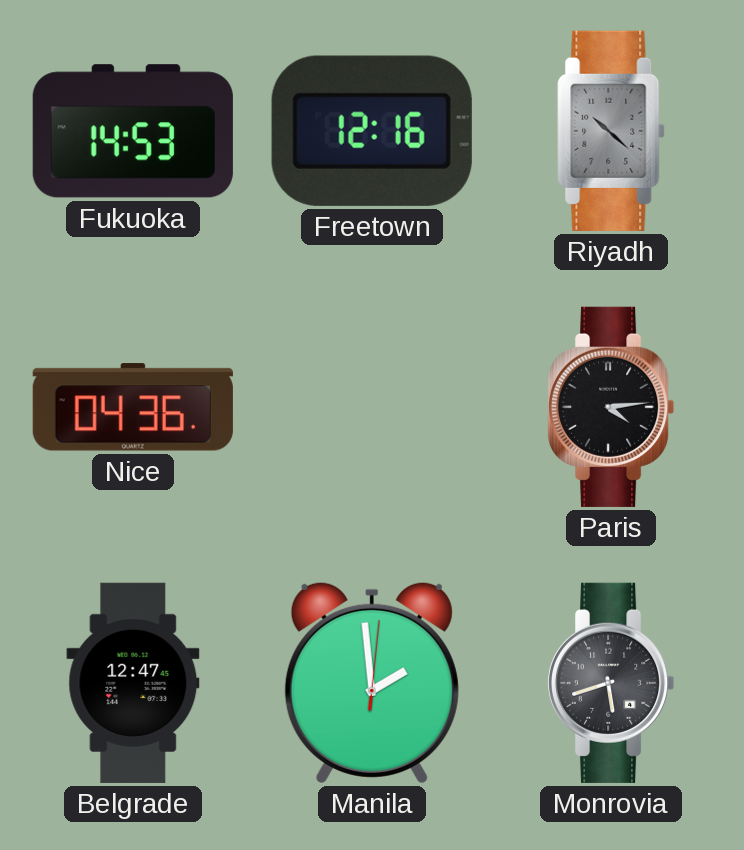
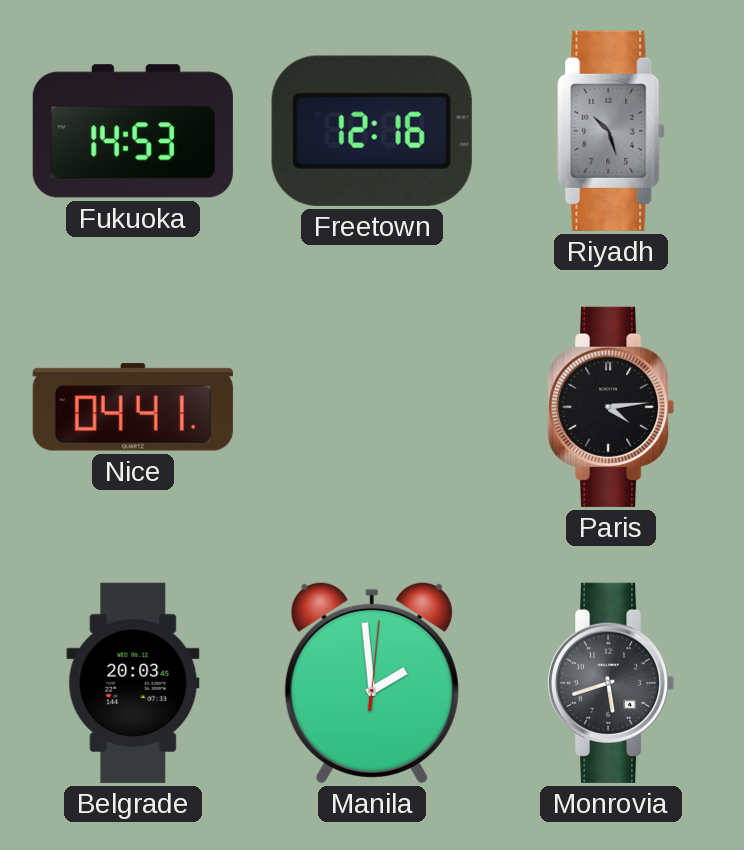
Riyadh: 10:22 -> 10:27 (611, 131)
Nice: 04:36 -> 04:41 (133, 407)
Belgrade: 12:47 -> 20:03 (133, 683)
